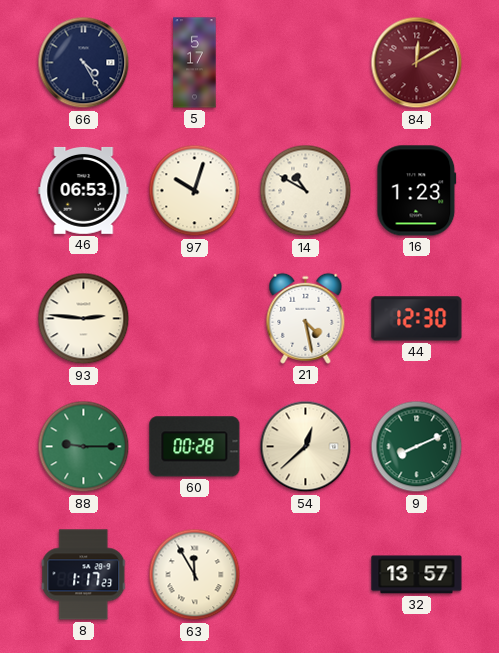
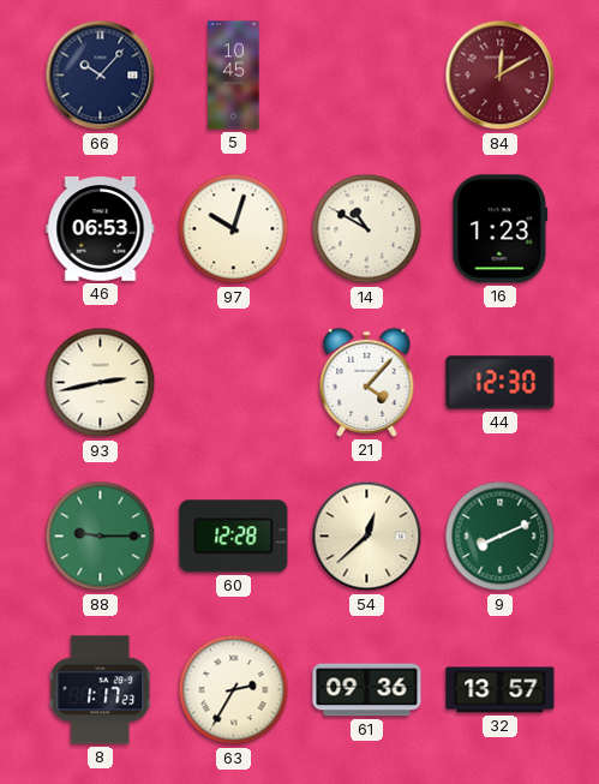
66: 4:25 -> 10:07 (101, 76)
5: 5:17 -> 10:45 (234, 76)
93: 2:46 -> 2:43 (101, 383)
21: 4:28 -> 4:07 (367, 382)
60: 00:28 -> 12:28 (234, 537)
63: 11:55 -> 2:35 (234, 690)
61: none -> 09:36 (367, 690)
